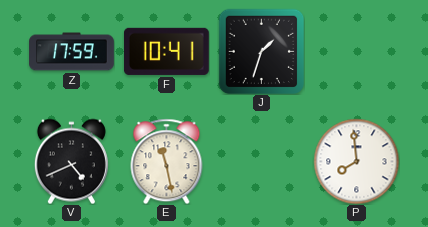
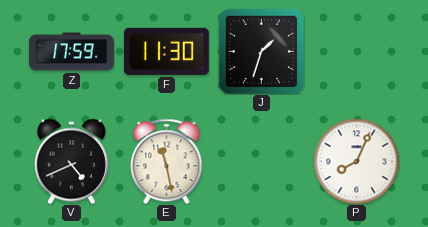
F: 10:41 -> 11:30 (166, 51)
P: 7:59 -> 8:04 (356, 161)
